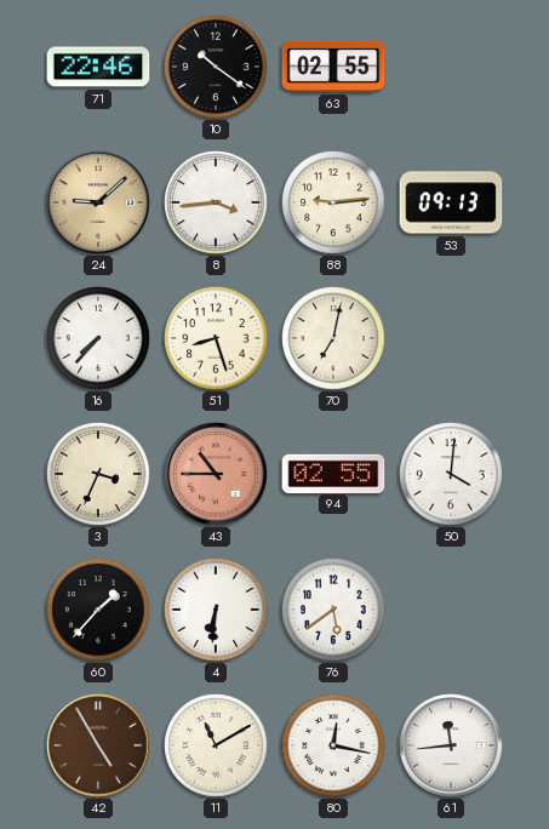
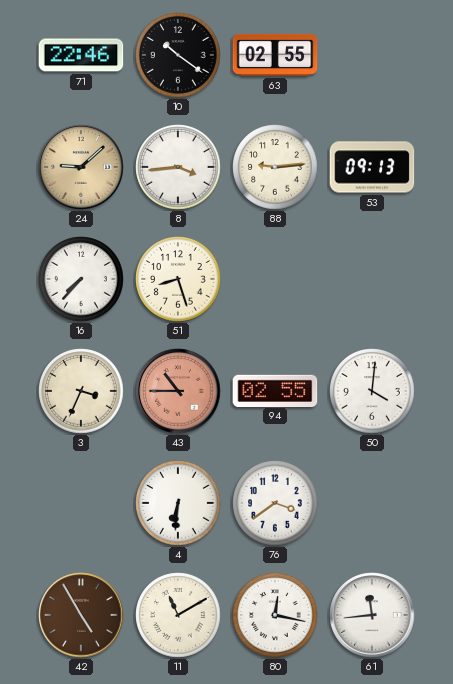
70: 7:02 -> none (333, 338)
60: 1:37 -> none (98, 610)
76: 5:39 -> 3:39 (275, 503)
